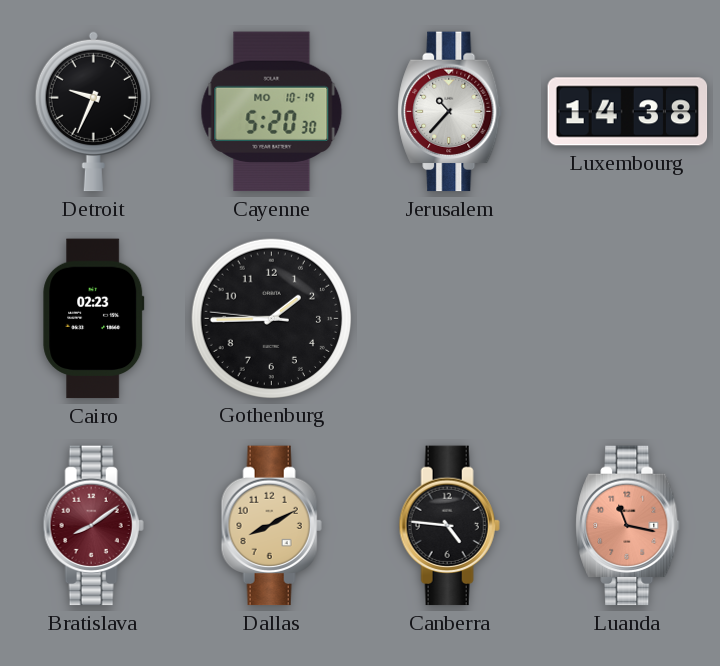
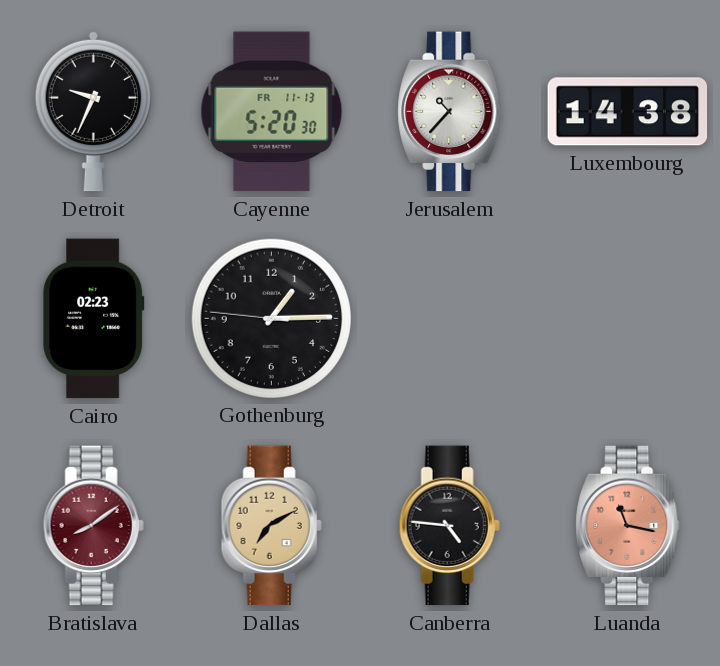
Cayenne date: MO 10-19 -> FR 11-13 (272, 112)
Gothenburg: 1:44 -> 1:14 (271, 318)
Dallas: 8:10 -> 7:10 (271, 526)
